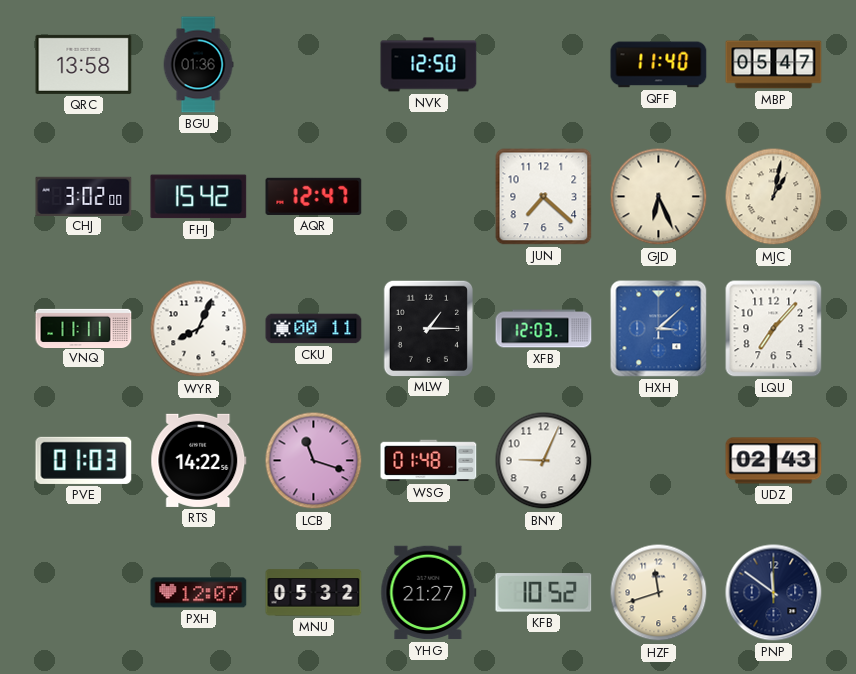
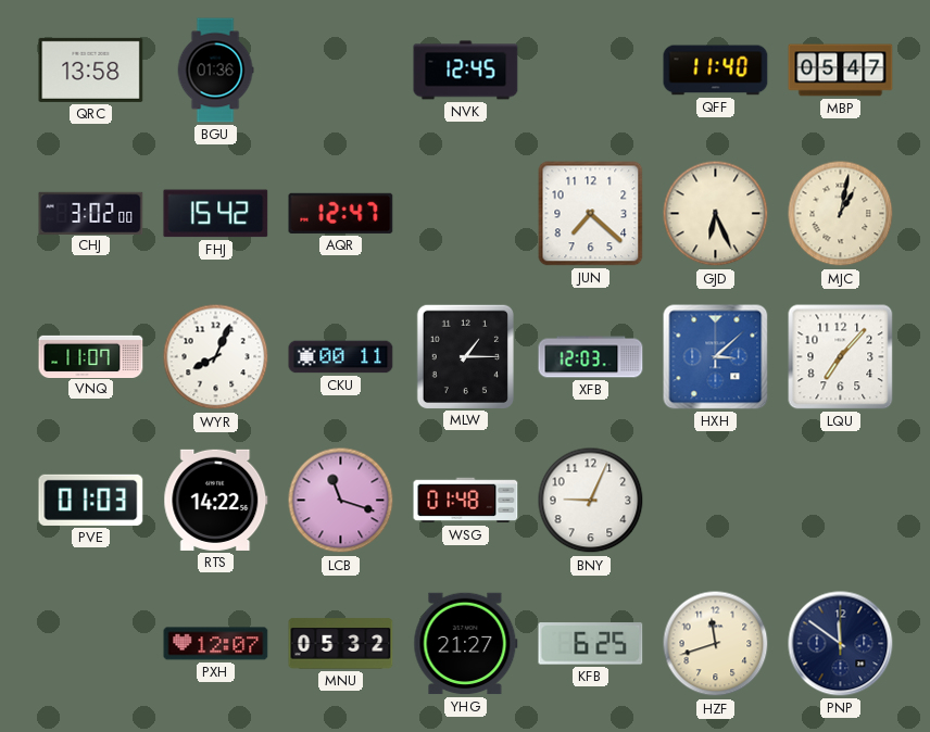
NVK: 12:50 -> 12:45 (466, 71)
VNQ: 11:11 -> 11:07 (91, 356)
UDZ: 02:43 -> none (774, 461)
KFB: 10:52 -> 6:25 (591, 644)
